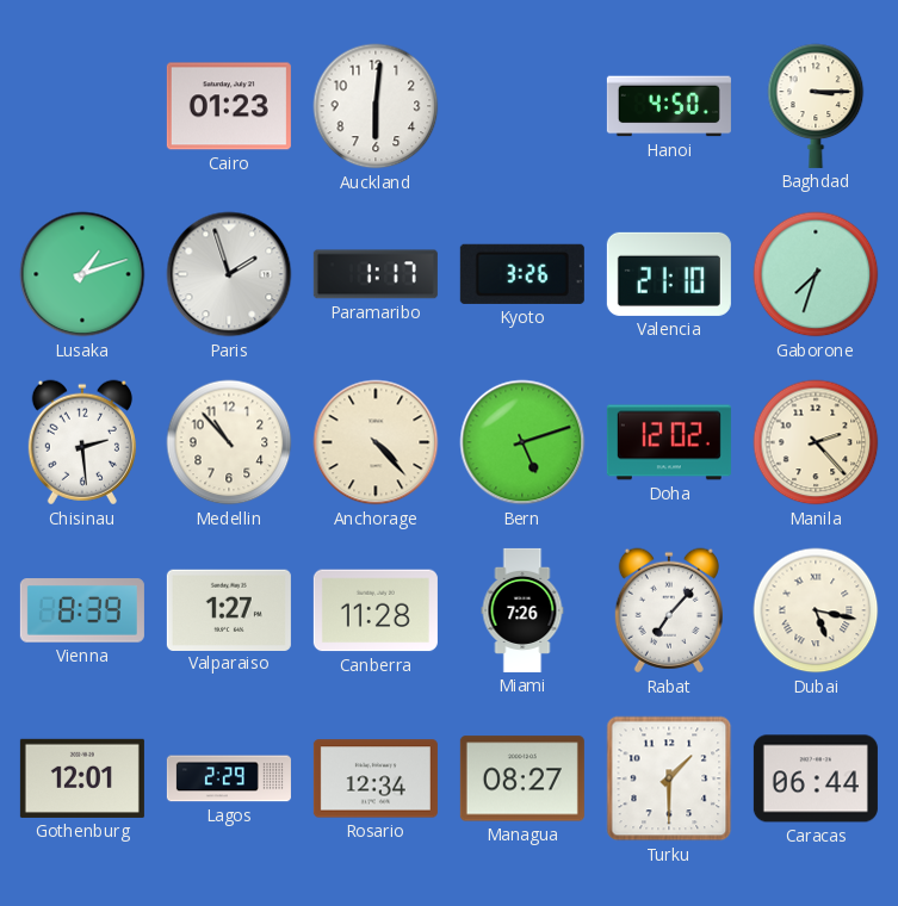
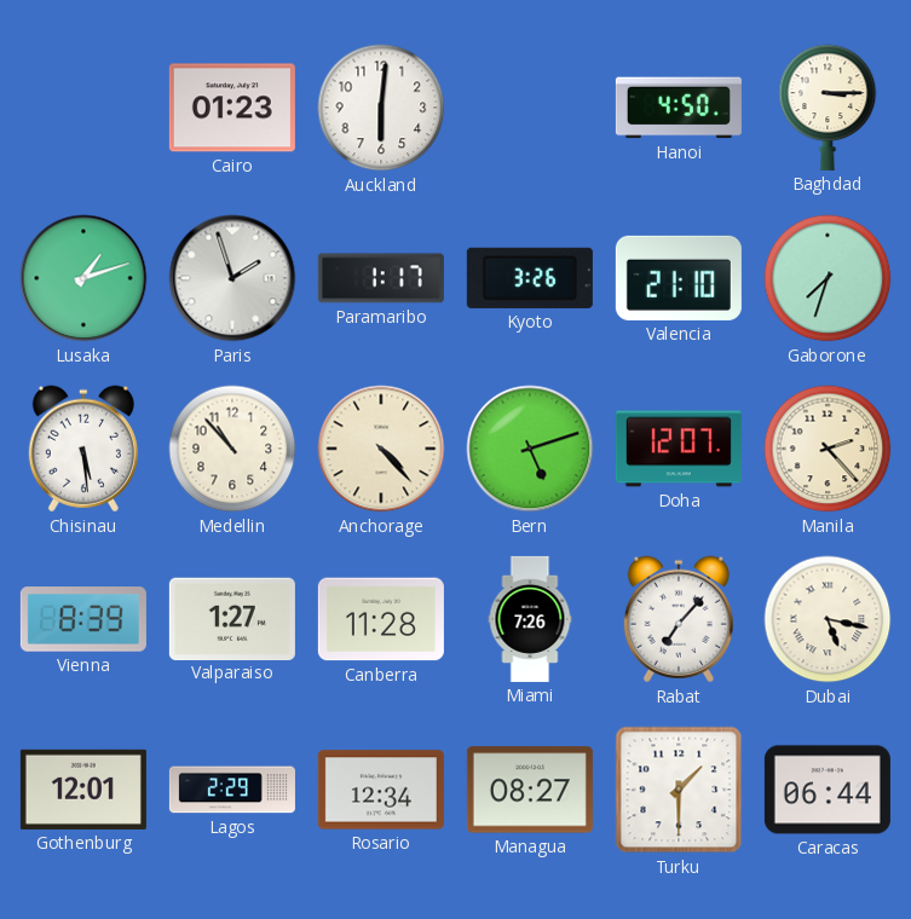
Chisinau: 2:29 -> 5:29 (83, 449)
Doha: 12:02 -> 12:07 (679, 449)
